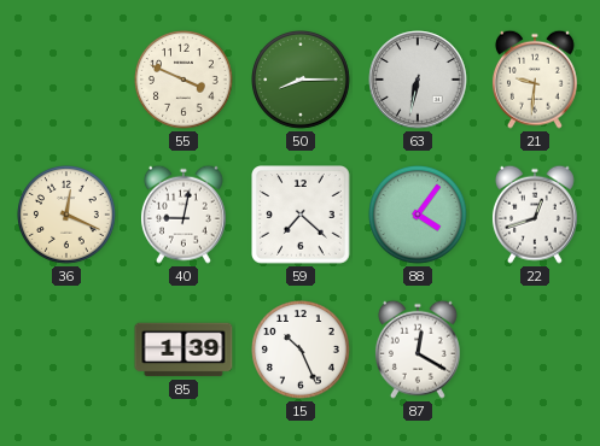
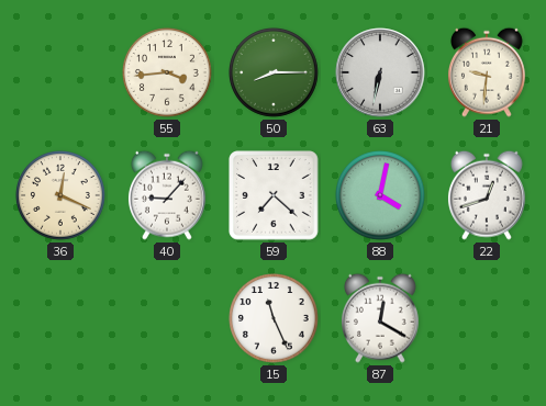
55: 3:49 -> 3:44 (168, 74)
40: 9:02 -> 9:07 (167, 195)
88: 4:06 -> 4:02 (381, 196)
85: 1:39 -> none (184, 350)
15: 10:26 -> 11:26 (275, 319)
